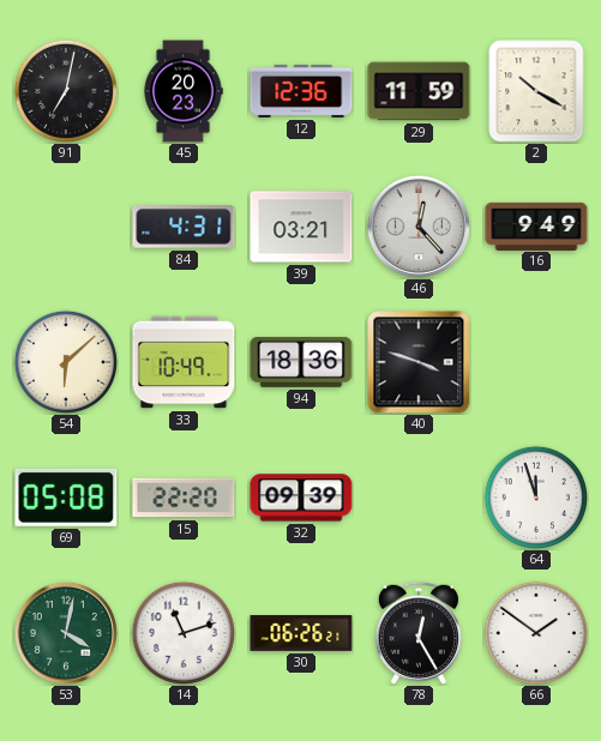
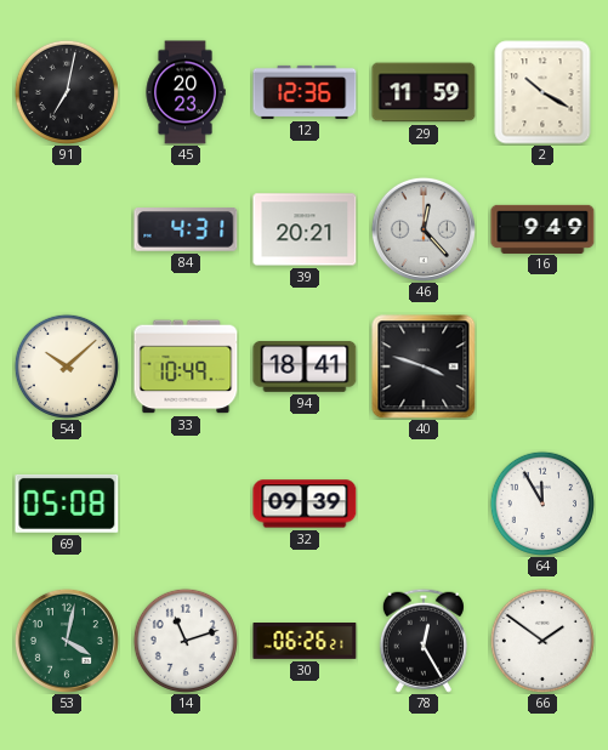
39: 03:21 -> 20:21 (305, 229)
54: 6:08 -> 10:08 (67, 367)
94: 18:36 -> 18:41 (305, 367)
15: 22:20 -> none (184, 498)
64: 11:57 -> 11:55 (542, 504)
